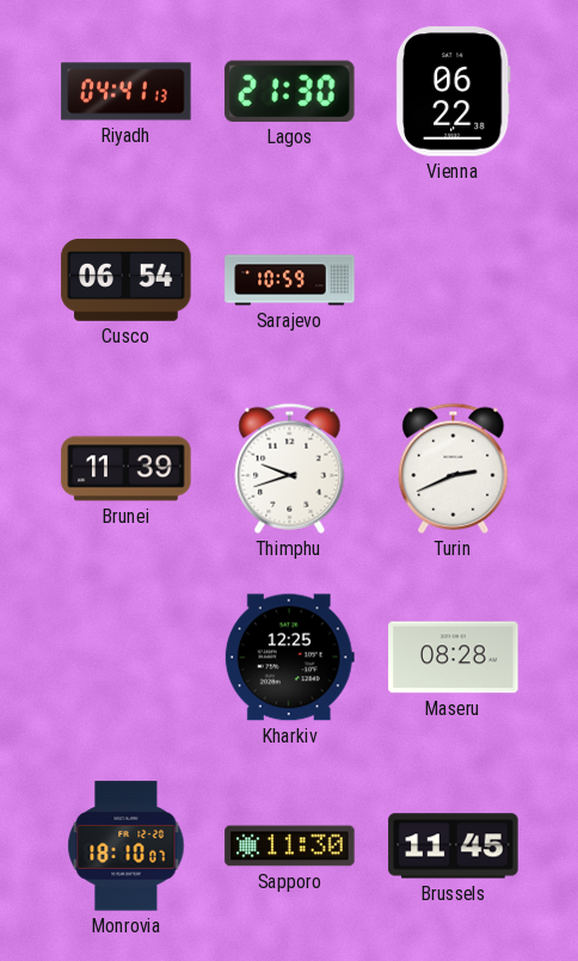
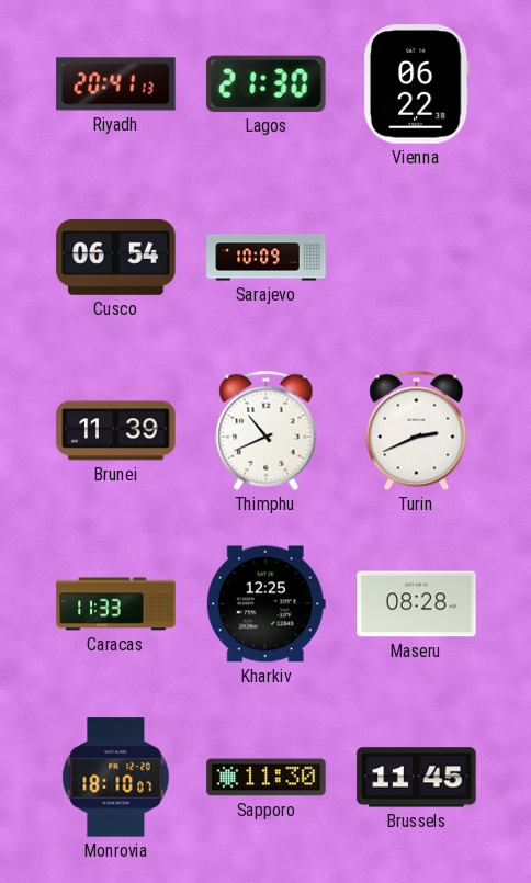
Riyadh: 04:41 -> 20:41 (116, 84)
Sarajevo: 10:59 -> 10:09 (267, 258)
Thimphu: 9:42 -> 10:41 (267, 430)
Caracas: none -> 11:33 (116, 604)
